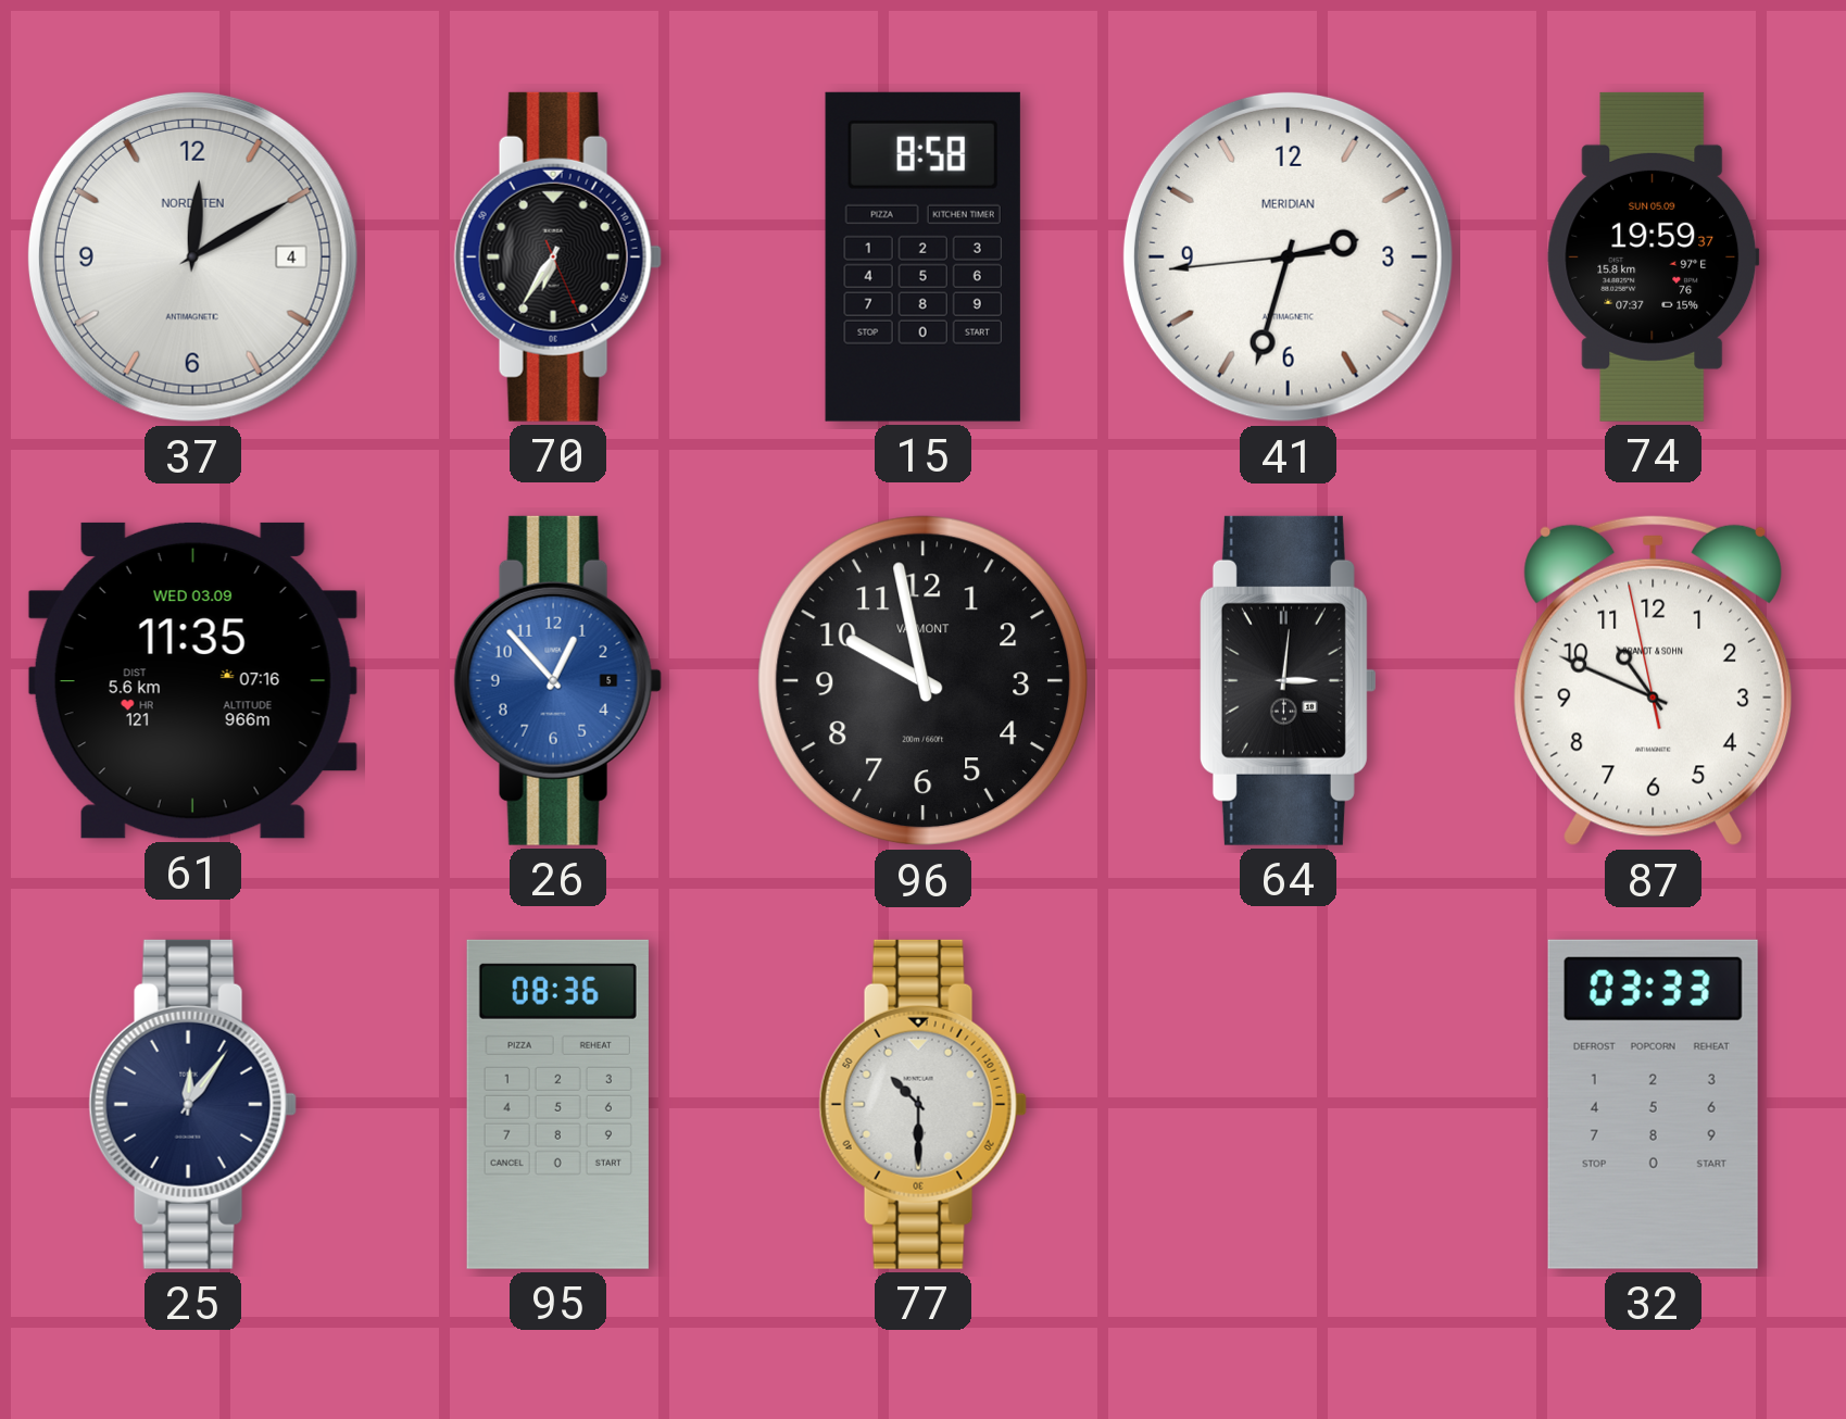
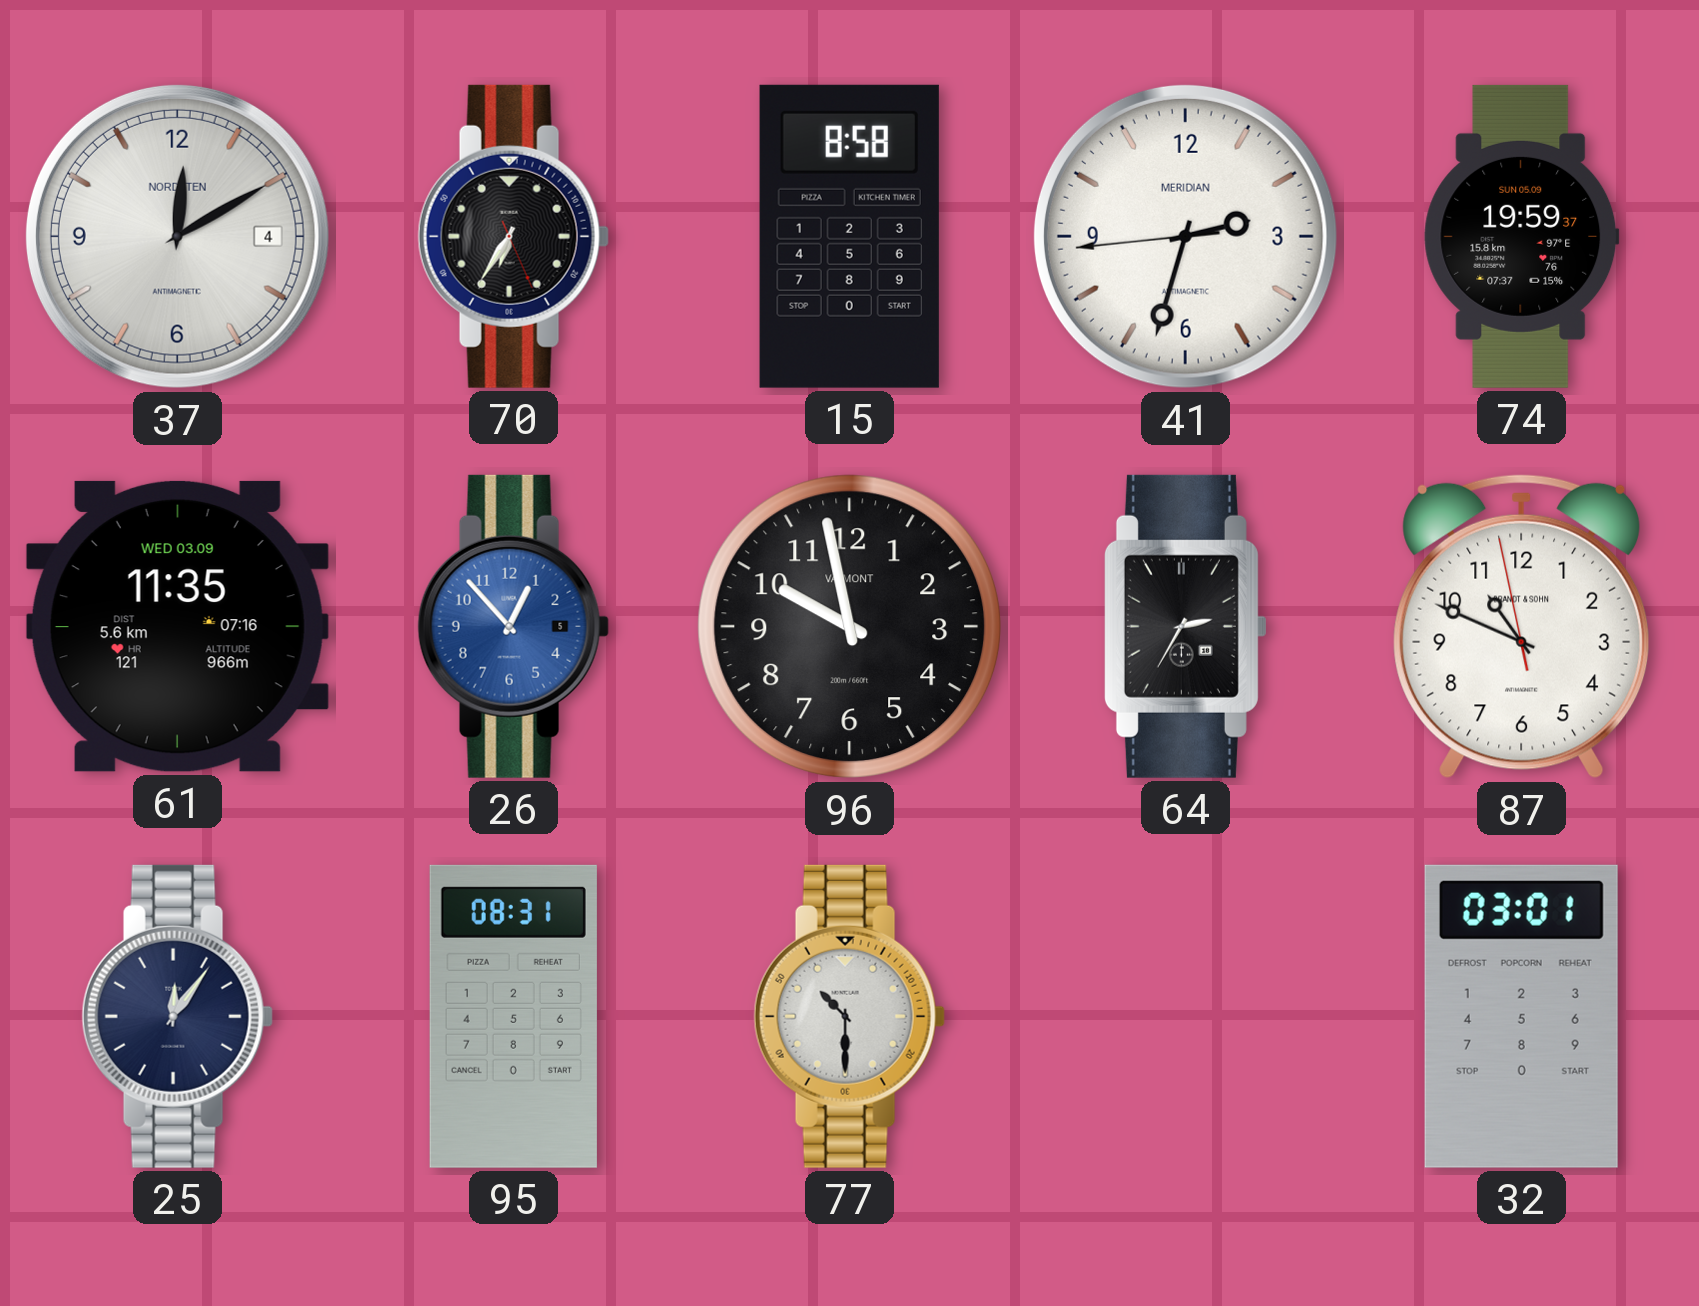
64: 3:01 -> 2:35 (1185, 626)
95: 08:36 -> 08:31 (513, 1016)
32: 03:33 -> 03:01 (1521, 1016)
